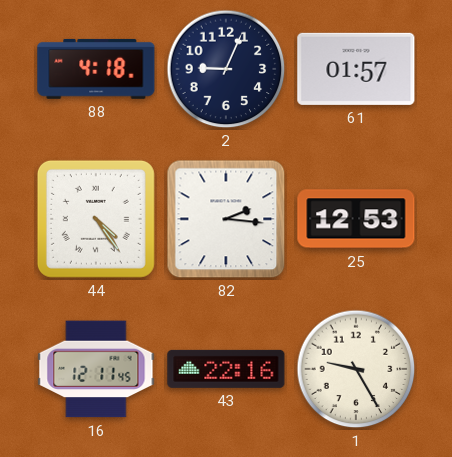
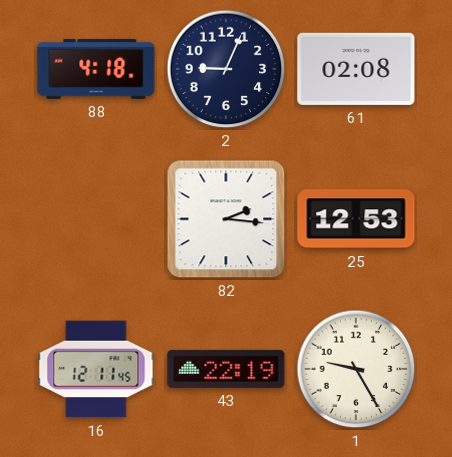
61: 01:57 -> 02:08 (356, 69)
44: 4:24 -> none (96, 219)
43: 22:16 -> 22:19 (226, 369)
